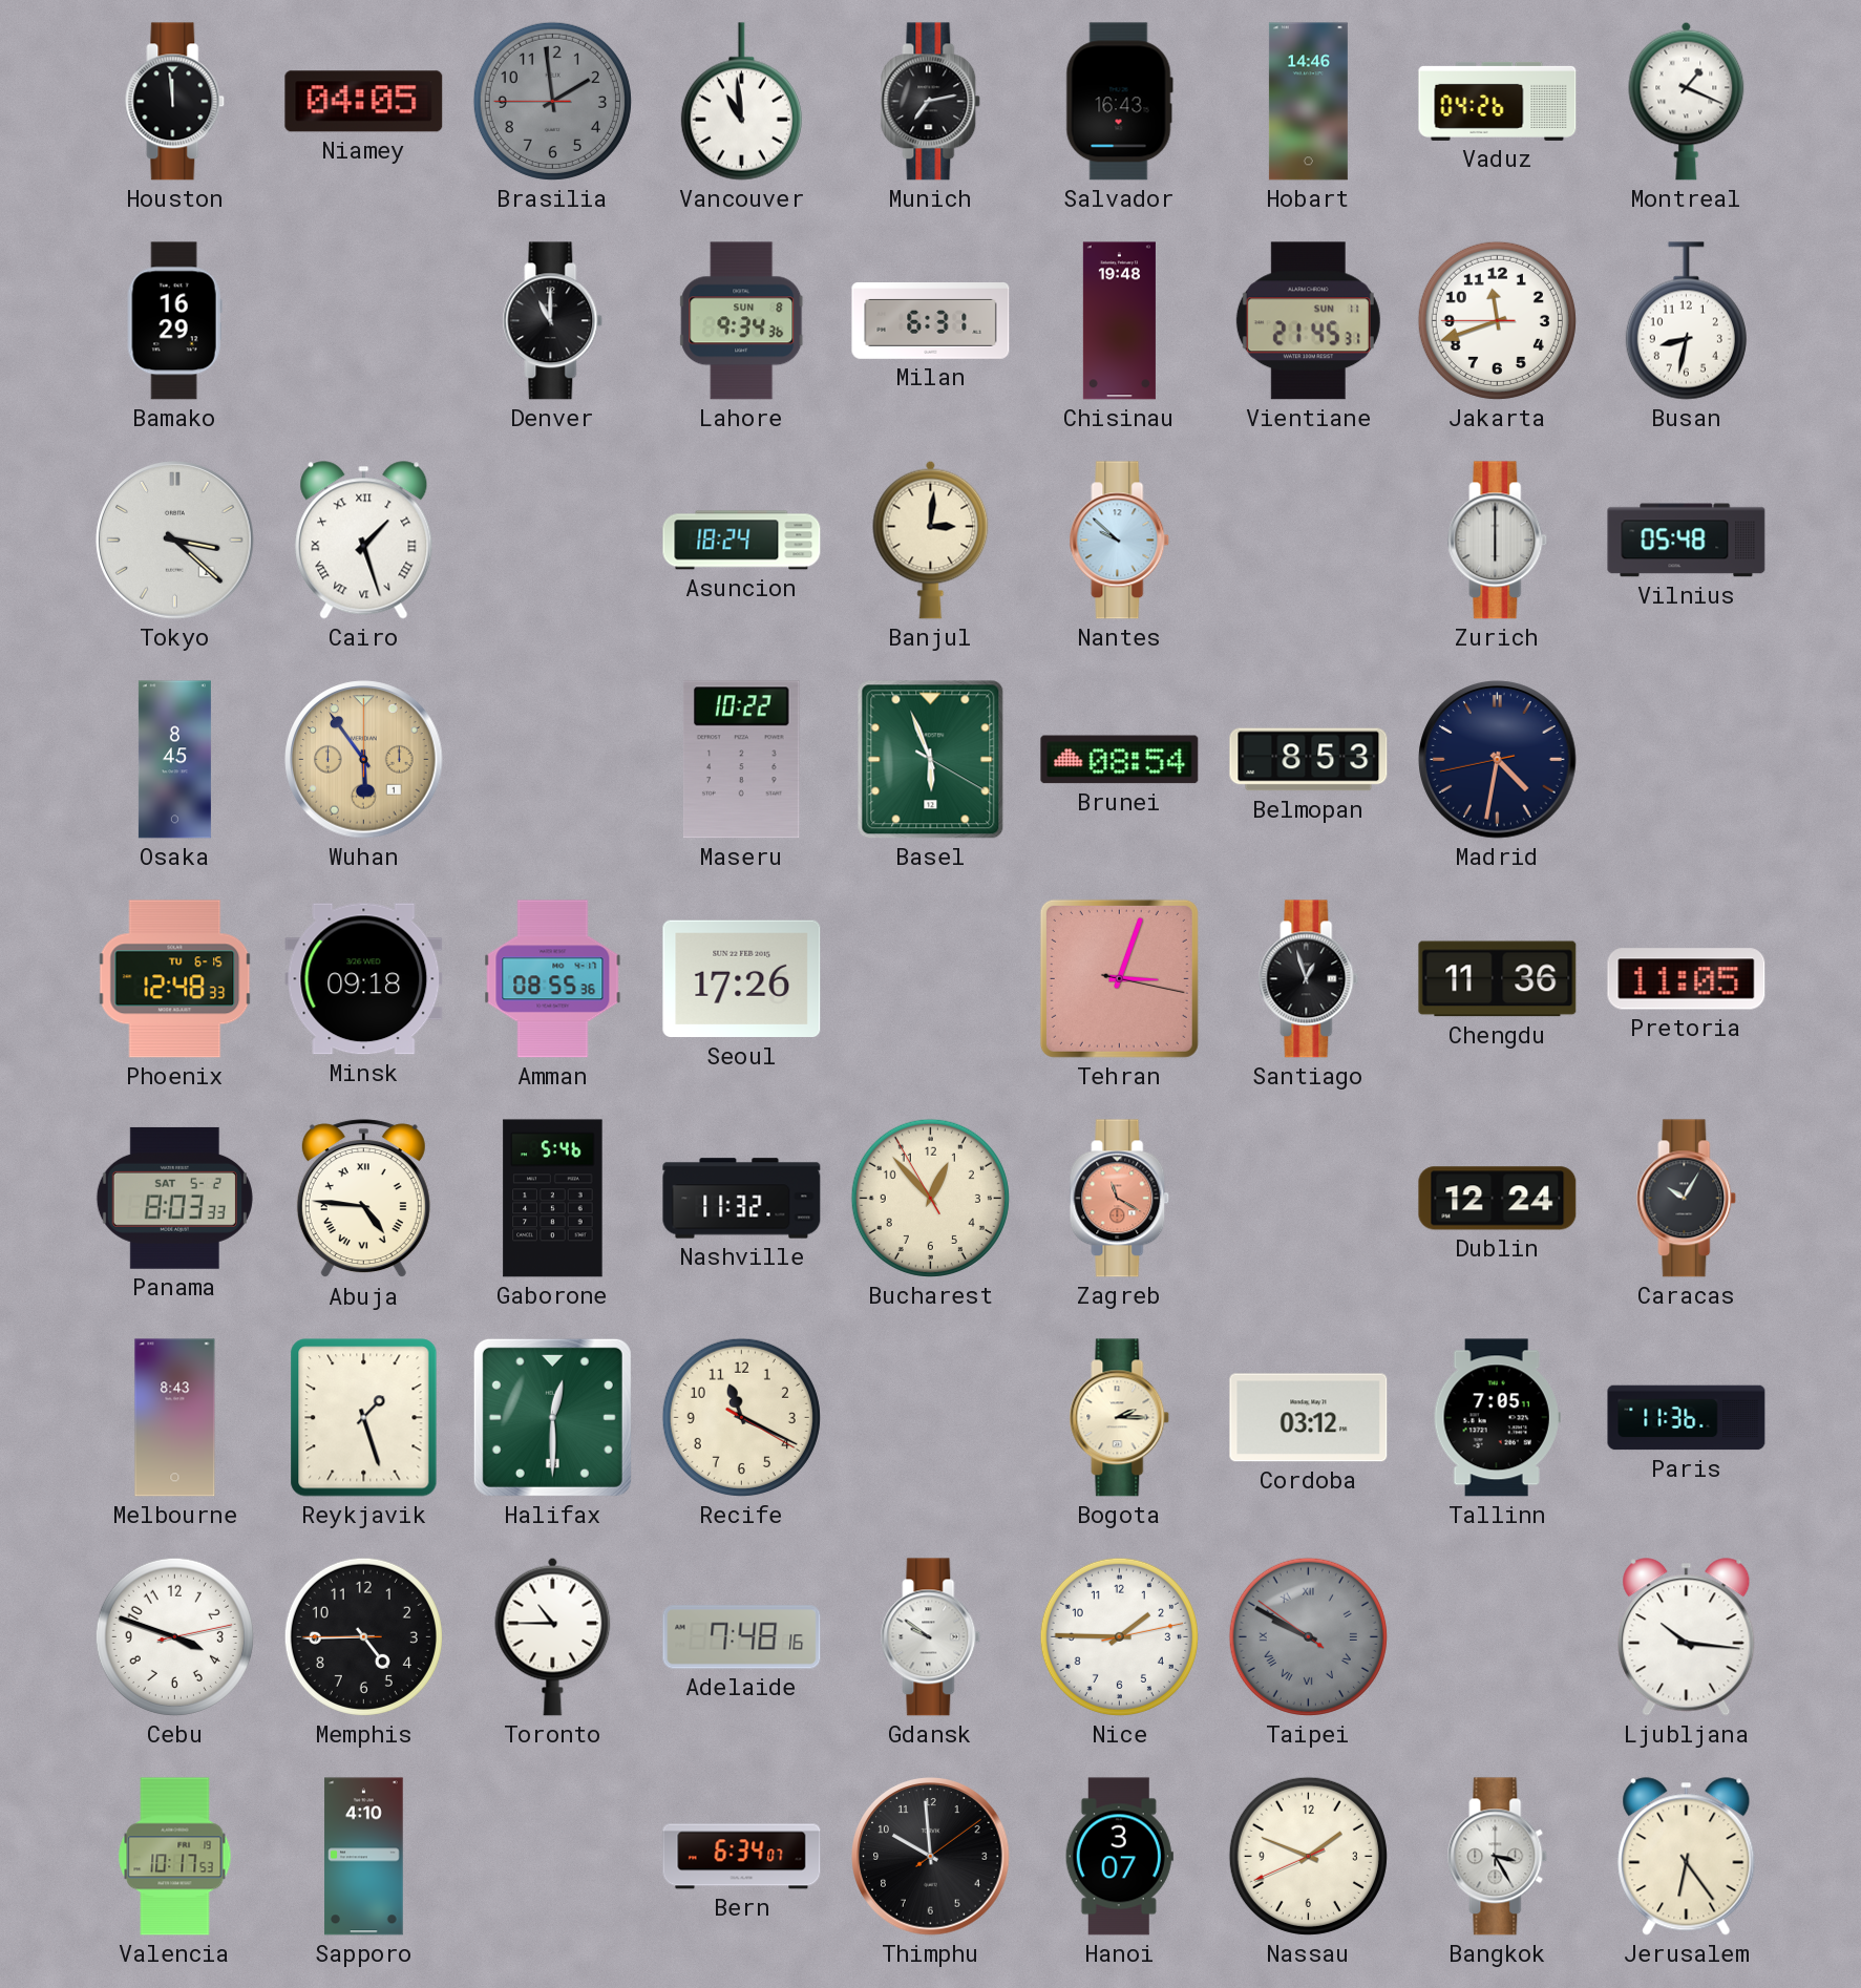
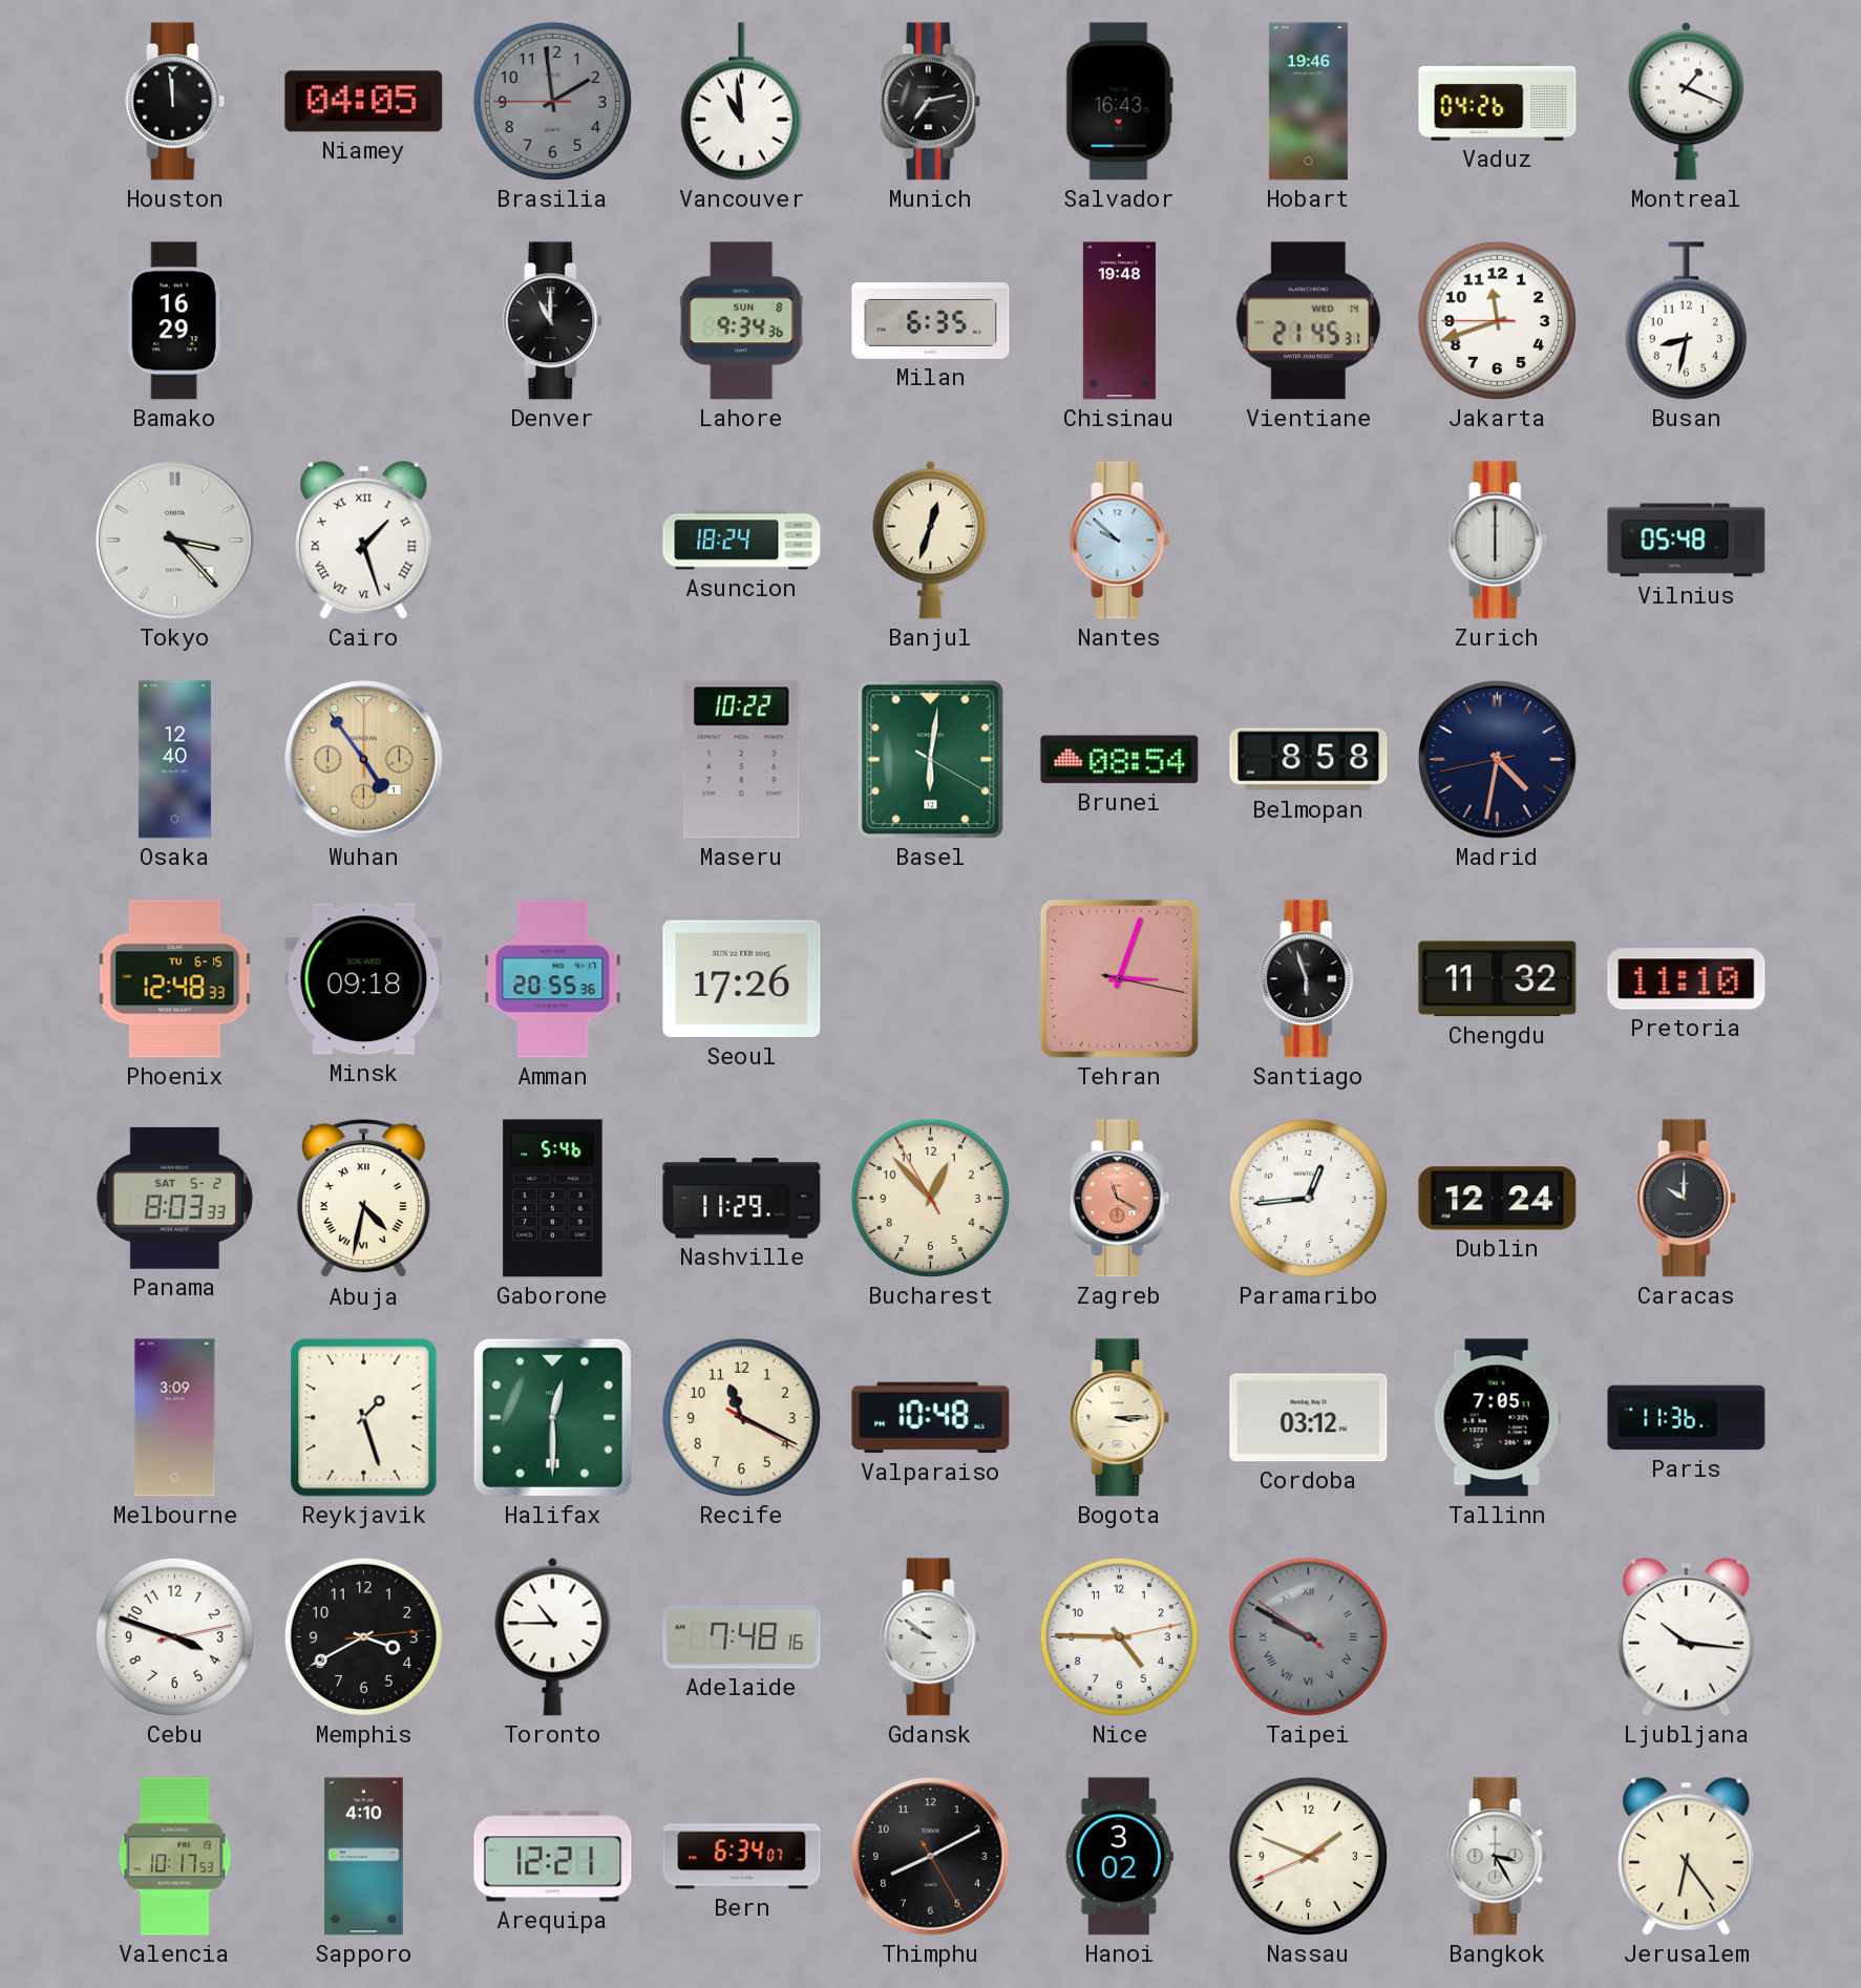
Hobart: 14:46 -> 19:46 (1308, 102)
Milan: 6:31 -> 6:35 (931, 321)
Vientiane date: SUN 11 -> WED 14 (1308, 321)
Tokyo: 3:22 -> 3:23 (175, 541)
Banjul: 3:01 -> 12:33 (931, 540)
Osaka: 8:45 -> 12:40 (174, 760)
Wuhan: 5:54 -> 4:54 (364, 760)
Basel: 5:56 -> 6:01 (931, 760)
Belmopan: 8:53 -> 8:58 (1309, 760)
Amman: 08:55 -> 20:55 (553, 979)
Santiago: 12:57 -> 5:57 (1309, 979)
Chengdu: 11:36 -> 11:32 (1498, 979)
Pretoria: 11:05 -> 11:10 (1687, 979)
Abuja: 4:46 -> 4:32 (363, 1199)
Nashville: 11:32 -> 11:29 (742, 1199)
Paramaribo: none -> 12:44 (1308, 1198)
Caracas: 10:05 -> 10:00 (1687, 1199)
Melbourne: 8:43 -> 3:09 (175, 1418)
Valparaiso: none -> 10:48 (931, 1418)
Bogota: 2:15 -> 3:15 (1120, 1418)
Memphis: 4:44 -> 3:40 (363, 1636)
Nice: 1:45 -> 4:45 (1119, 1636)
Arequipa: none -> 12:21 (553, 1857)
Thimphu: 9:59 -> 8:10 (931, 1857)
Hanoi: 3:07 -> 3:02 (1119, 1857)
